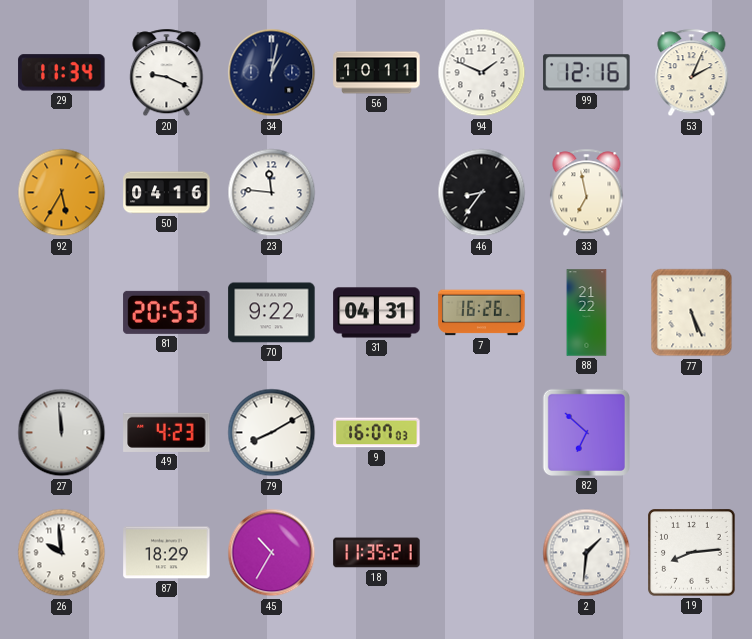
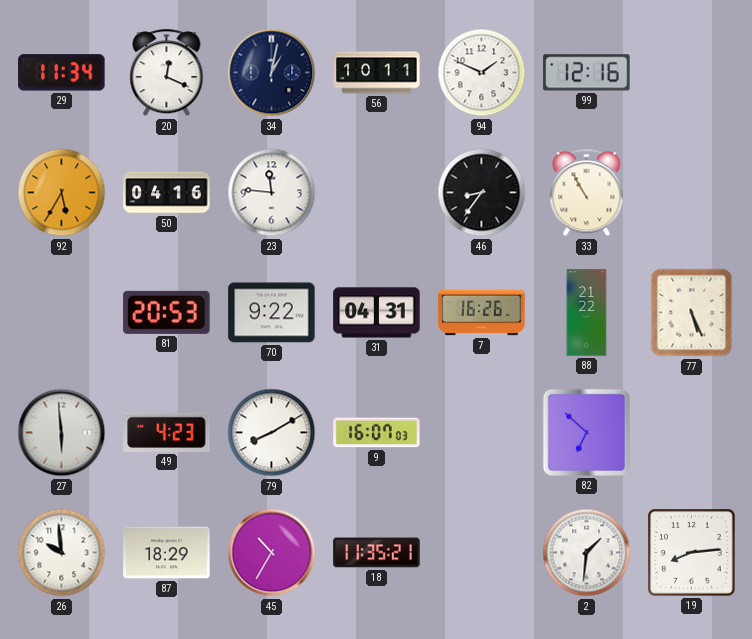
20: 9:19 -> 12:19 (167, 73)
53: 2:04 -> none (692, 73)
33: 6:58 -> 10:55 (587, 193)
27: 11:59 -> 5:59 (62, 433)
